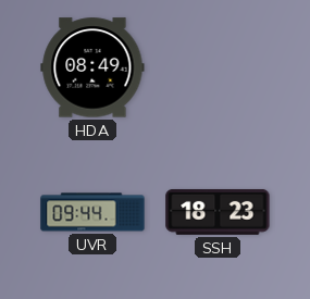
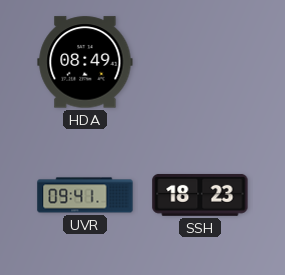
UVR: 09:44 -> 09:41 (85, 195)
